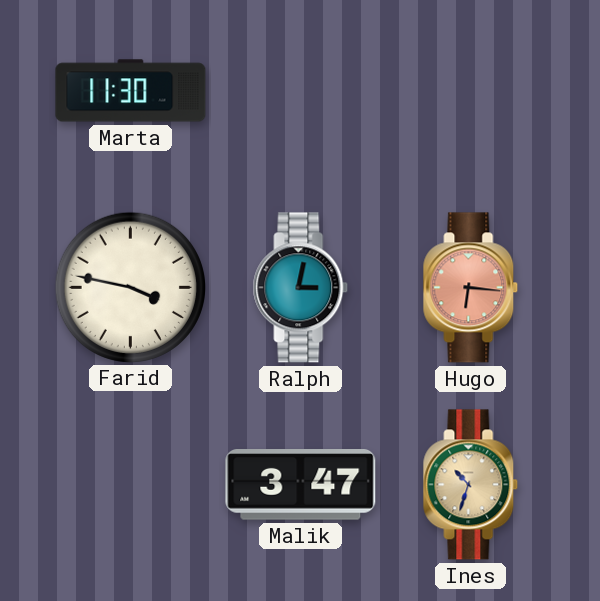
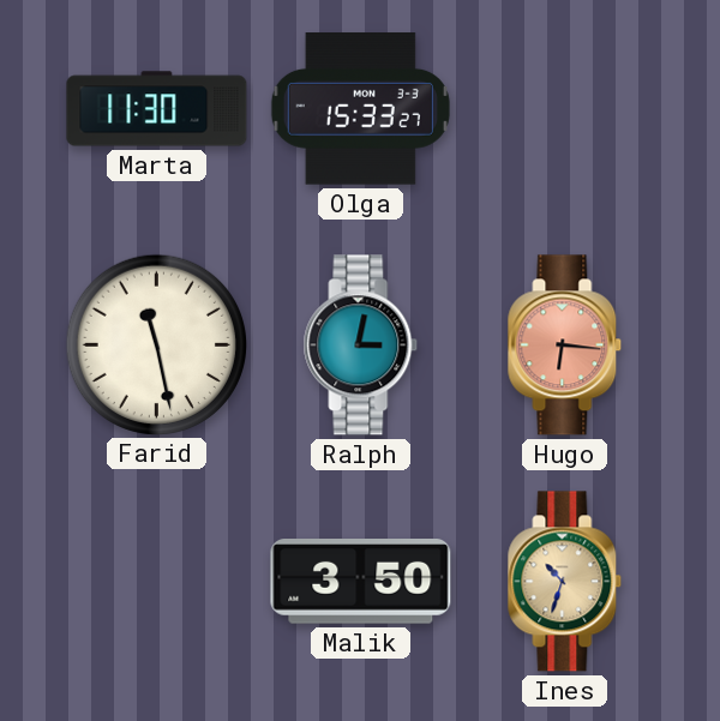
Olga: none -> 15:33 (360, 109)
Farid: 3:47 -> 11:28 (156, 344)
Malik: 3:47 -> 3:50 (361, 582)
